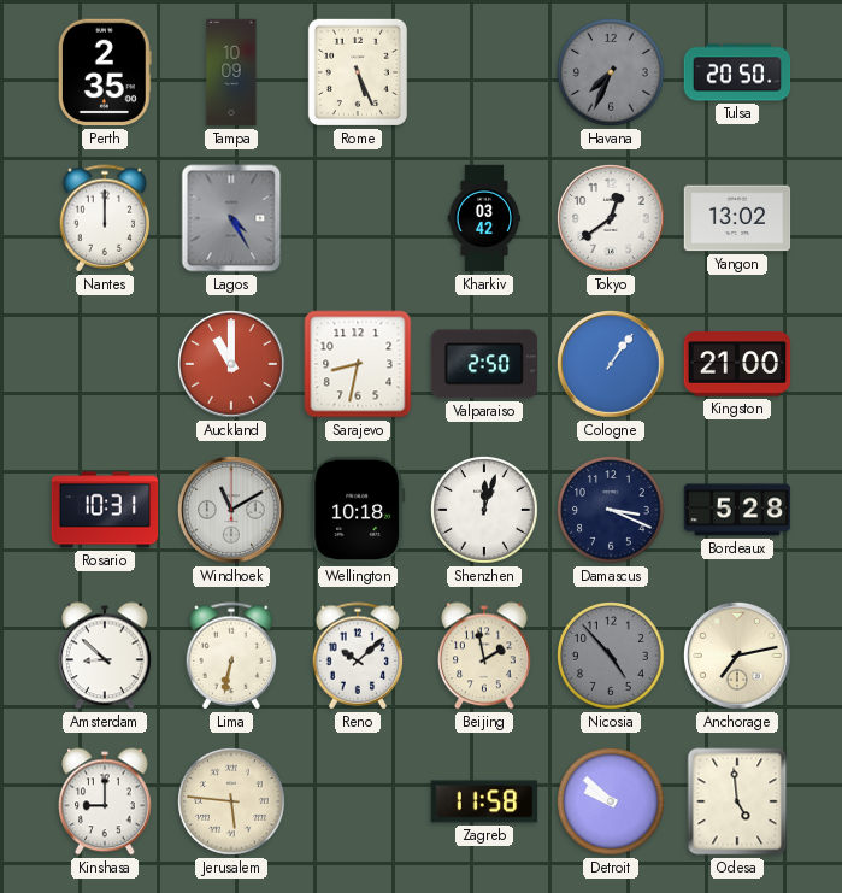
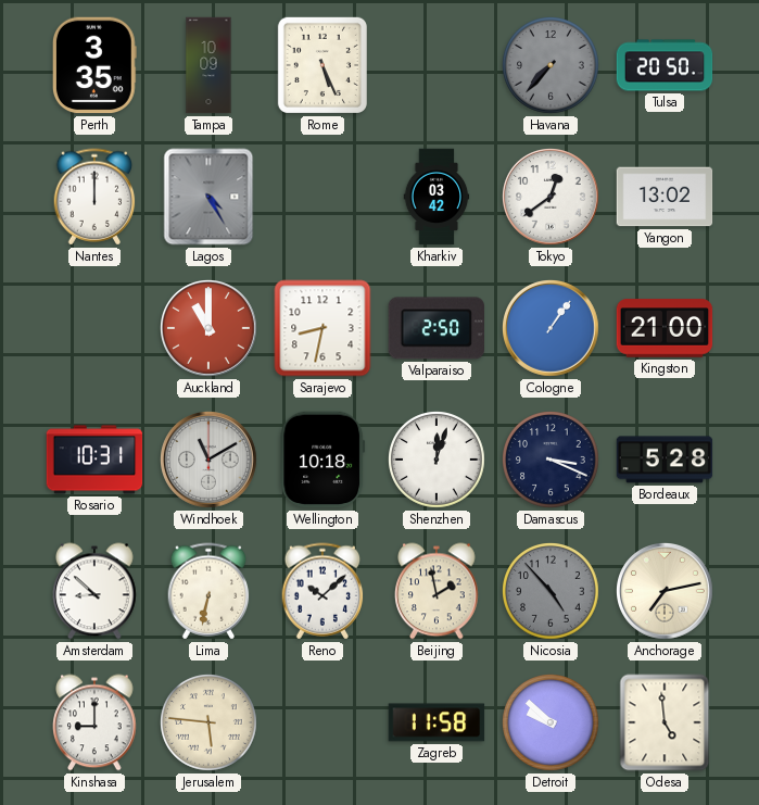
Perth: 2:35 -> 3:35 (94, 65)
Havana: 7:34 -> 7:37 (552, 66)
